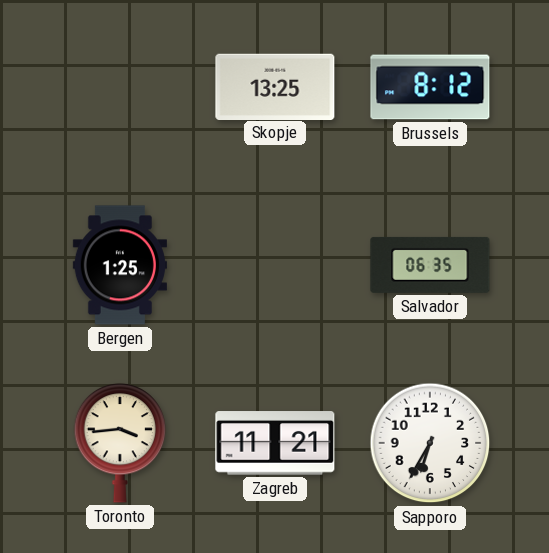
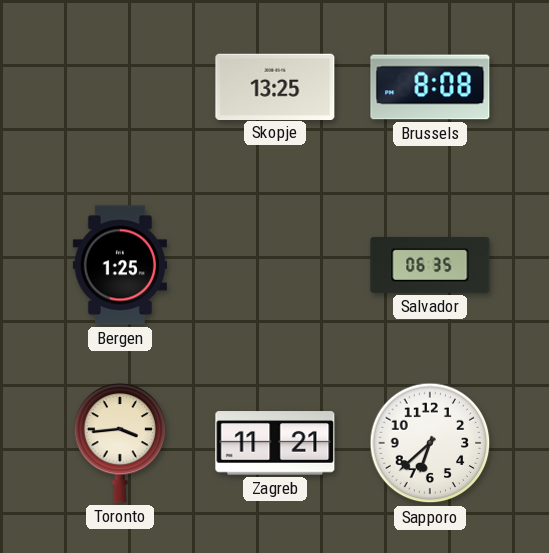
Brussels: 8:12 -> 8:08 (430, 87)
Sapporo: 6:35 -> 6:38 (430, 443)
